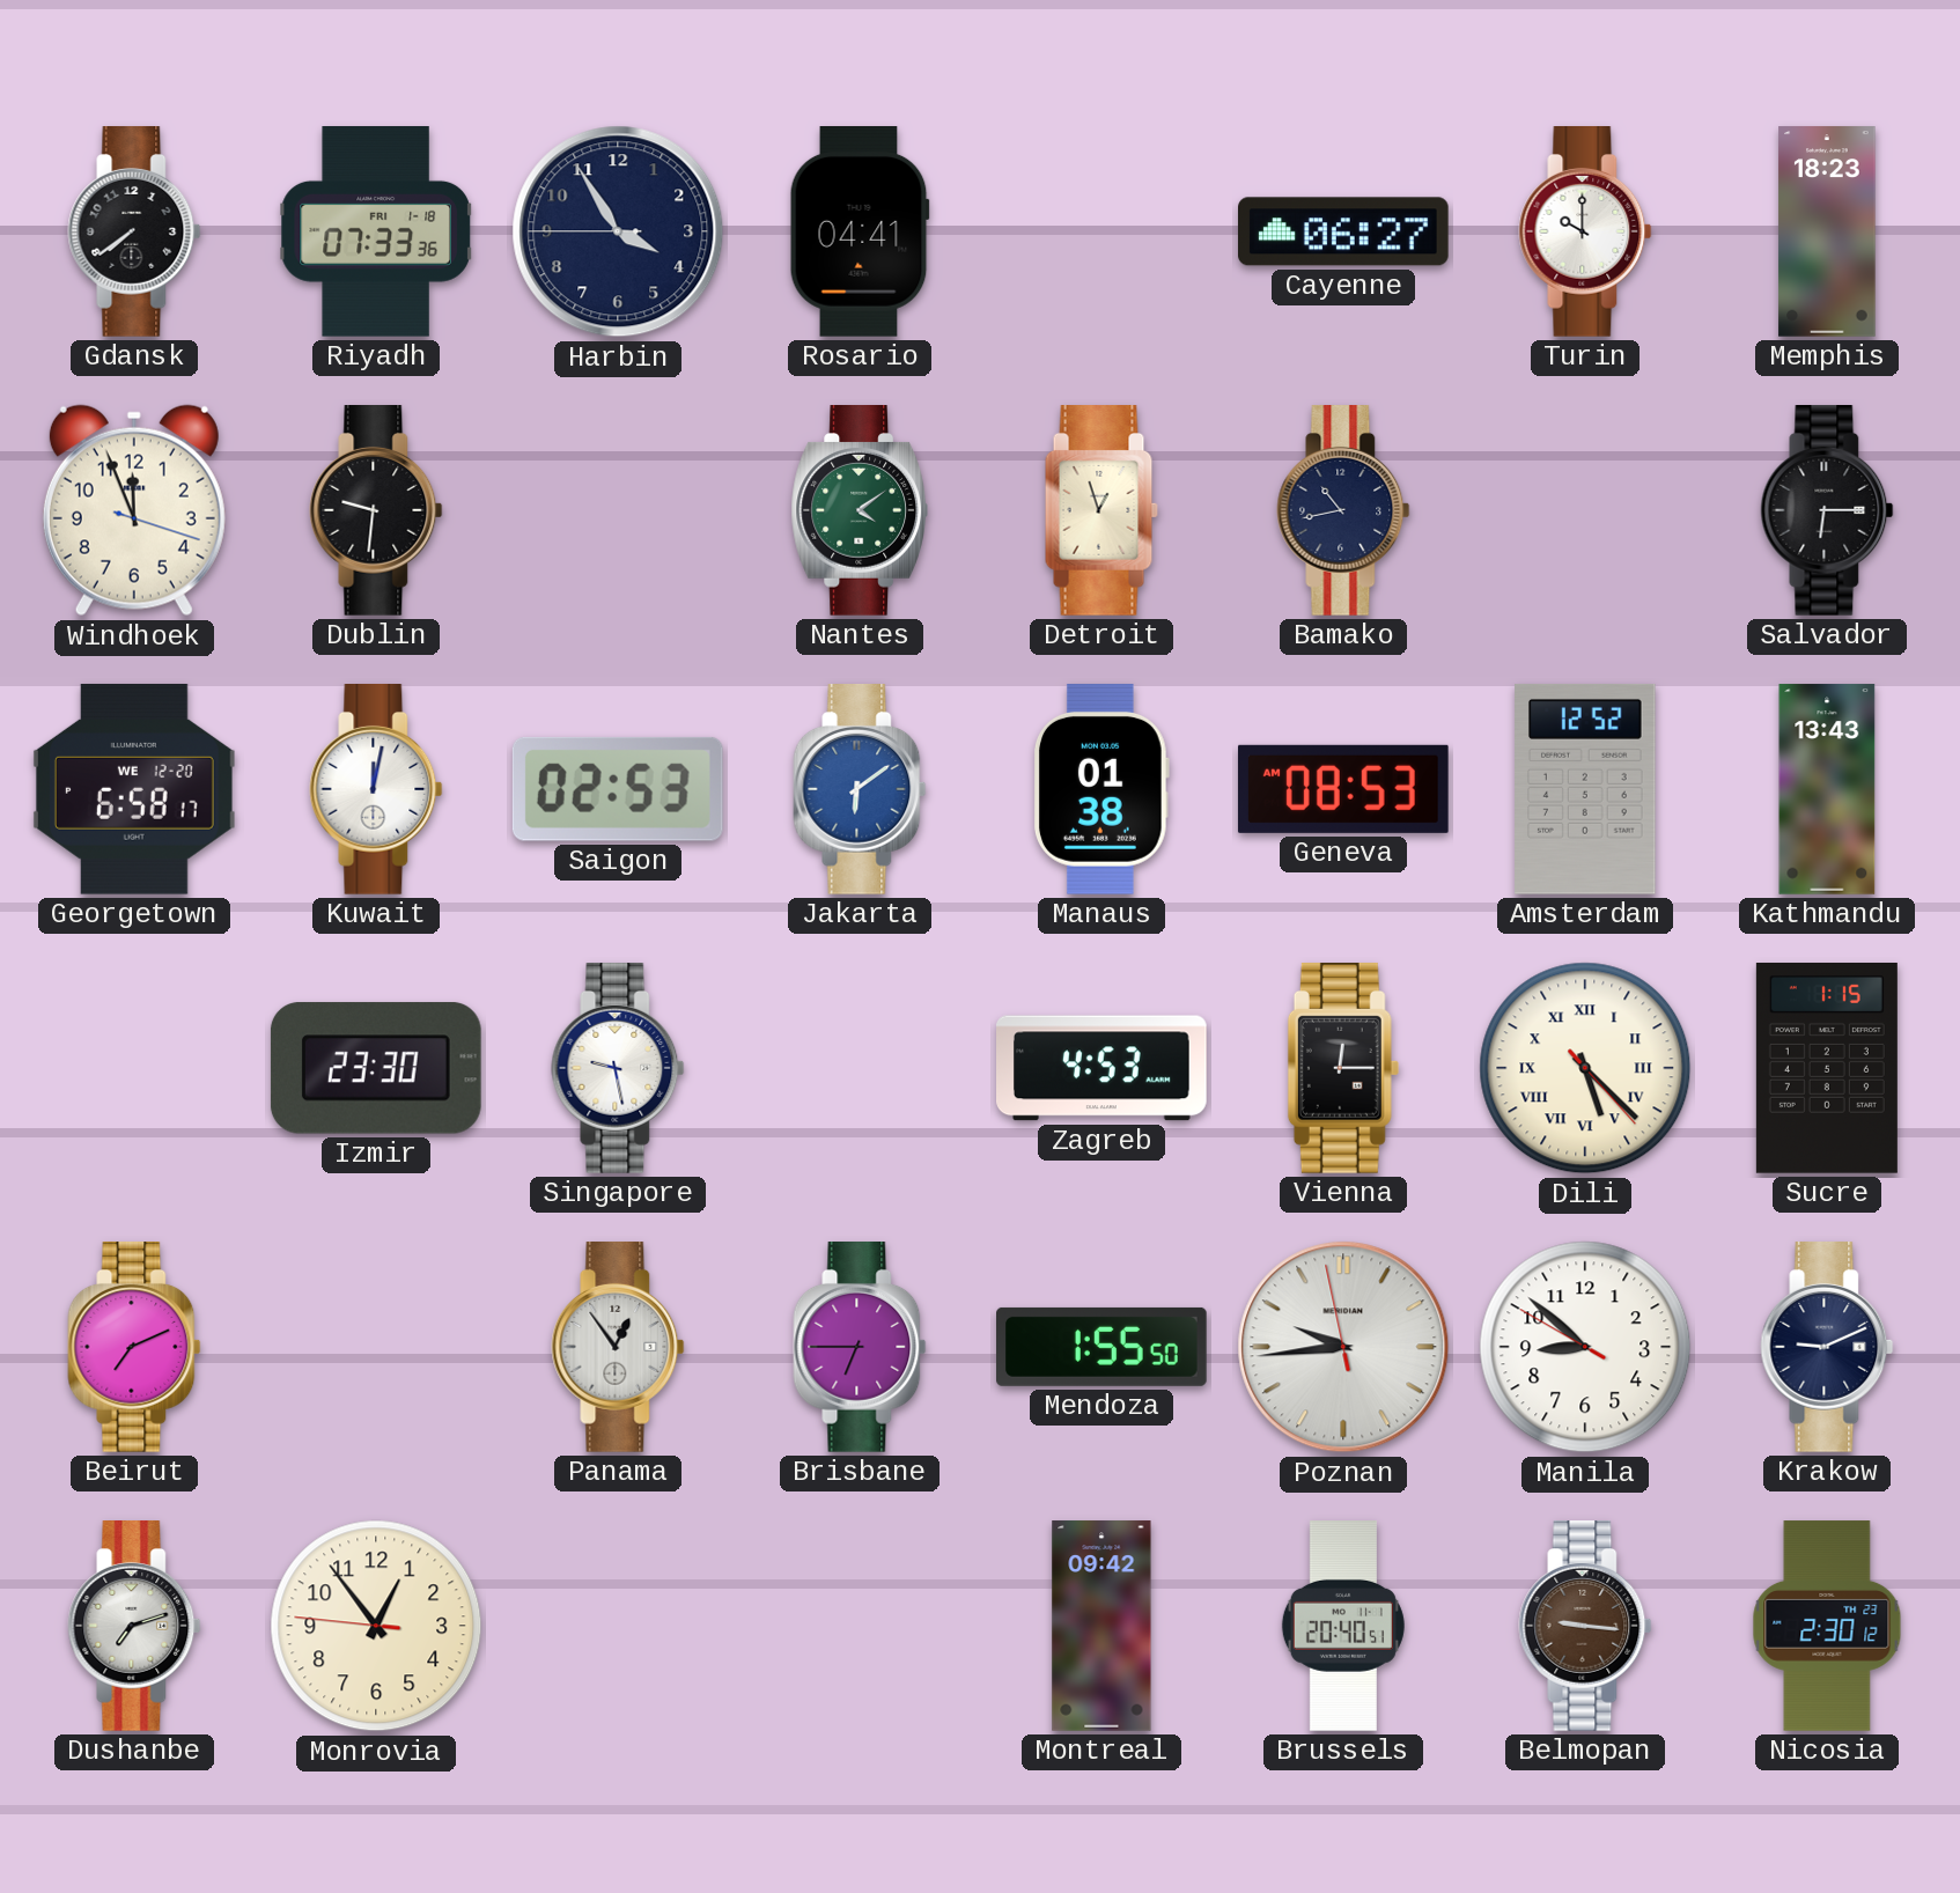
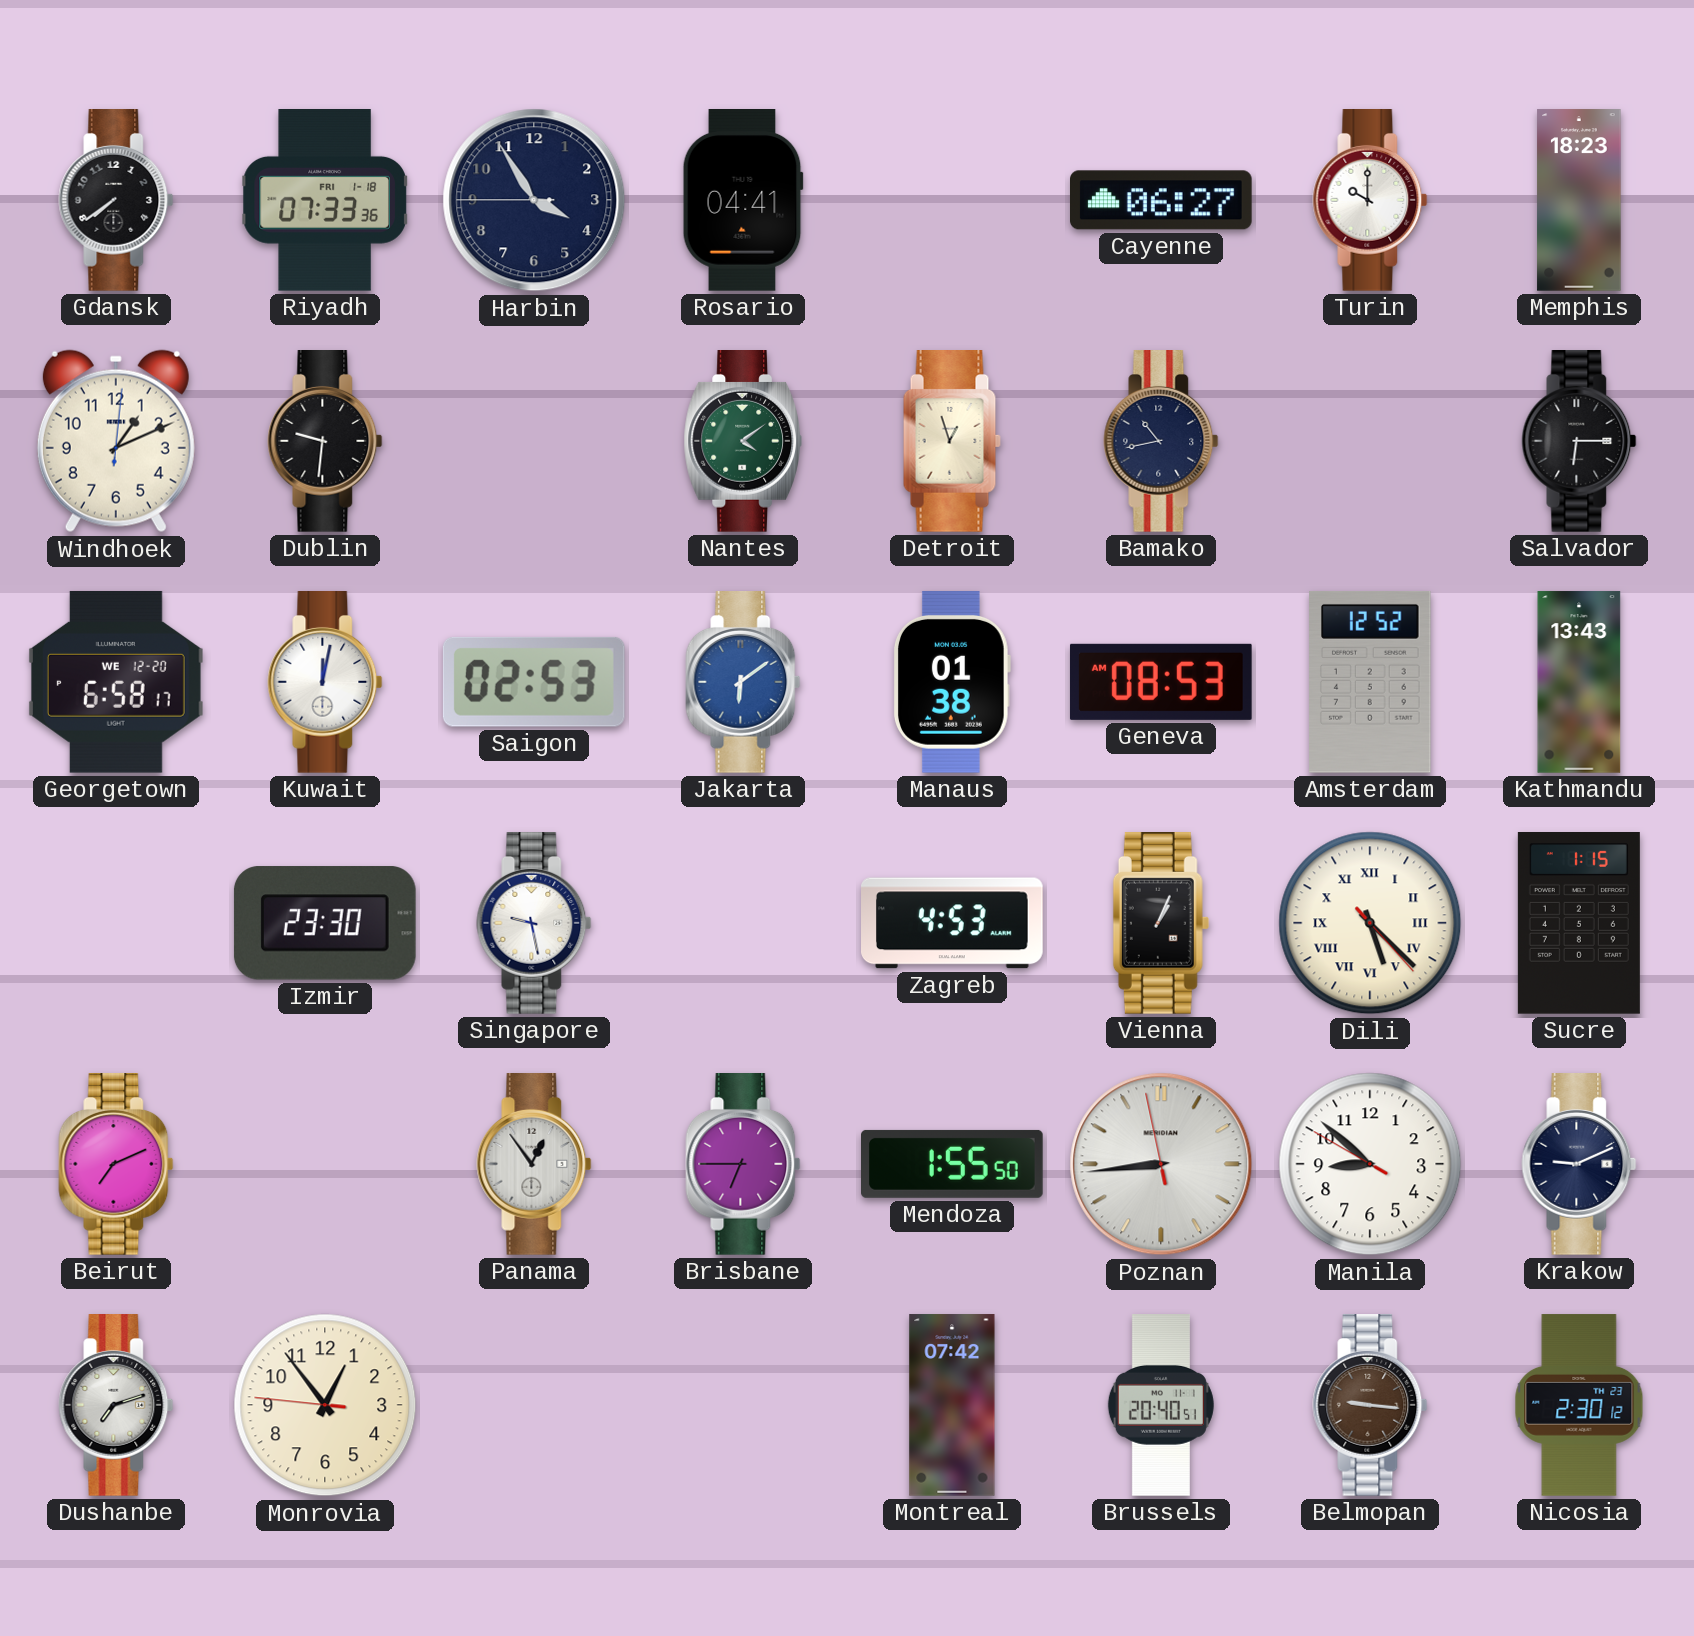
Windhoek: 11:56 -> 1:11 (116, 441)
Vienna: 12:15 -> 1:04 (1161, 924)
Poznan: 9:43 -> 8:43 (1161, 1164)
Montreal: 09:42 -> 07:42 (952, 1405)
